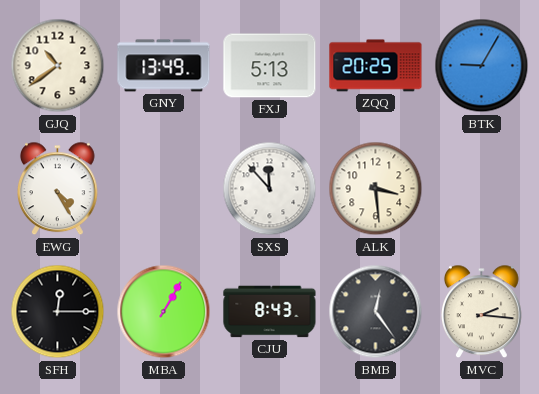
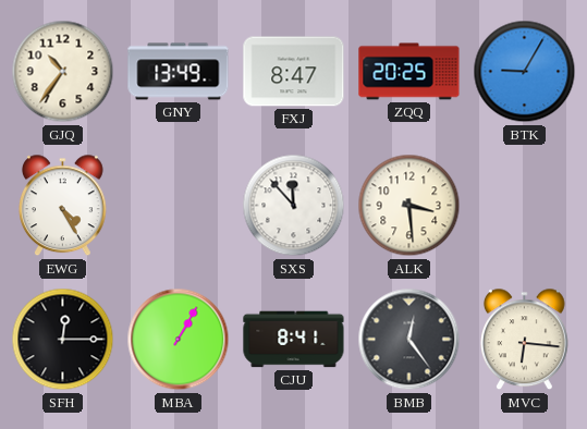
GJQ: 10:39 -> 10:36 (63, 72)
FXJ: 5:13 -> 8:47 (294, 72)
CJU: 8:43 -> 8:41 (294, 340)
MVC: 2:16 -> 6:16 (525, 340)
